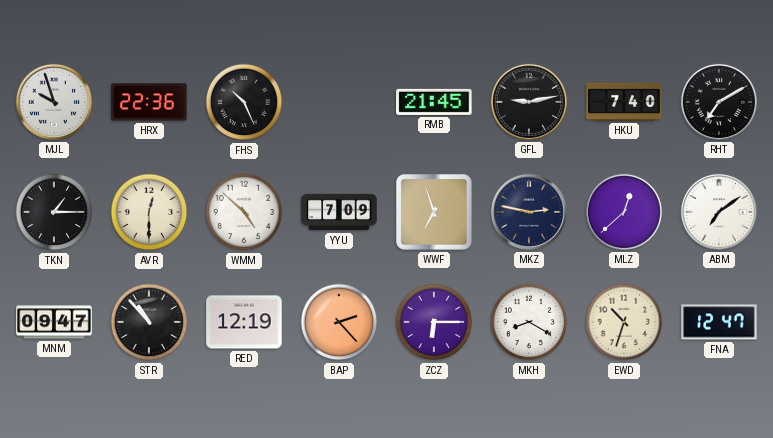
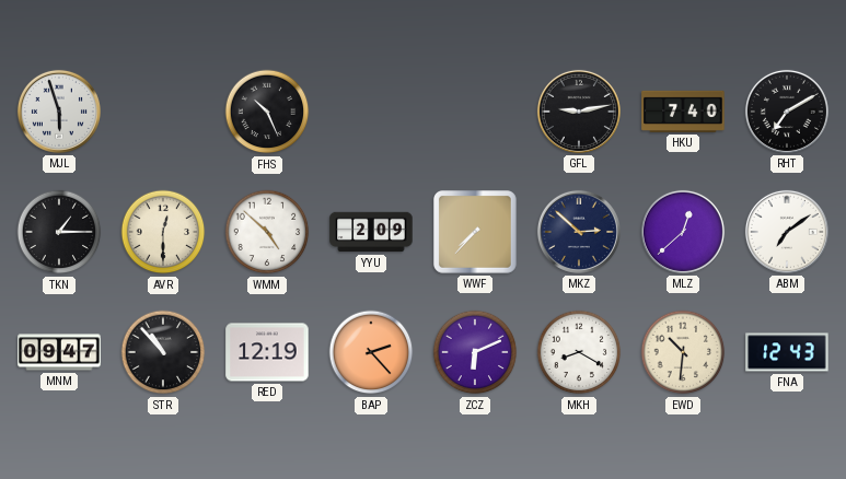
MJL: 9:57 -> 5:57 (59, 112)
HRX: 22:36 -> none (149, 102)
RMB: 21:45 -> none (434, 102)
YYU: 7:09 -> 2:09 (371, 232)
WWF: 6:57 -> 7:37 (476, 233)
MKZ: 2:47 -> 2:52 (579, 232)
ZCZ: 6:15 -> 6:11 (475, 352)
EWD: 10:33 -> 10:31 (683, 352)
FNA: 12:47 -> 12:43 (787, 352)
